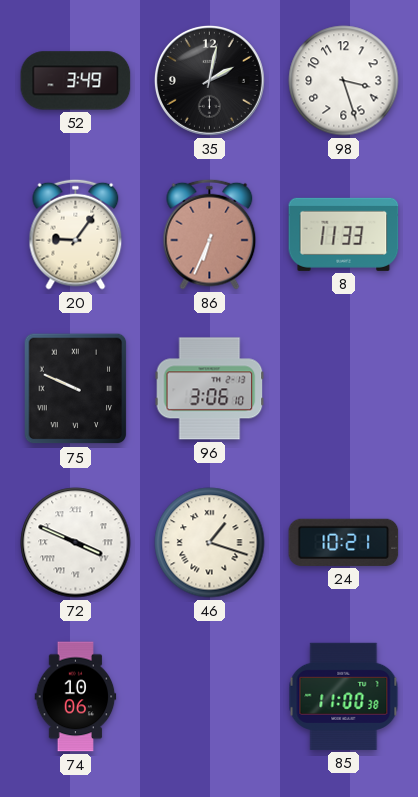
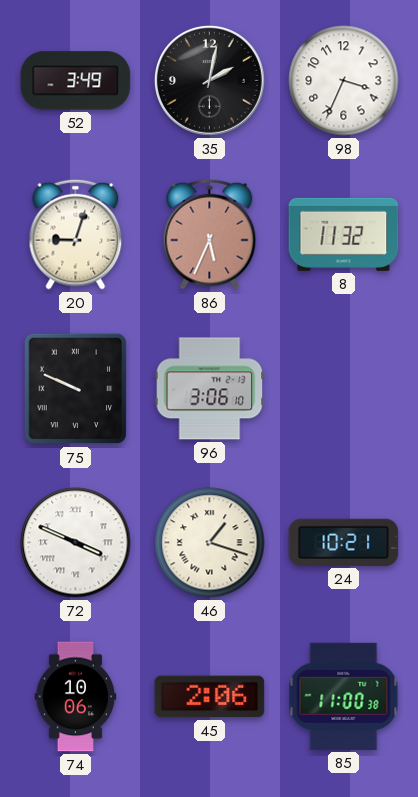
98: 3:27 -> 3:34 (344, 81)
20: 9:06 -> 9:03 (76, 234)
86: 6:34 -> 5:34 (210, 234)
8: 11:33 -> 11:32 (344, 234)
45: none -> 2:06 (210, 697)
